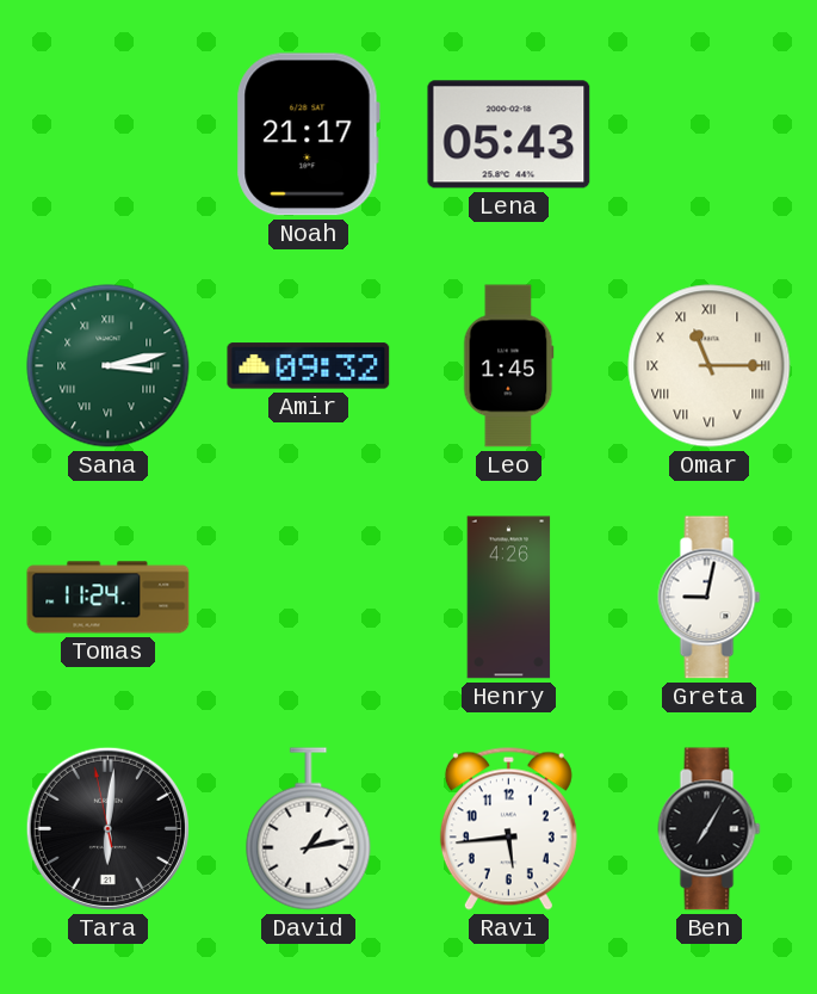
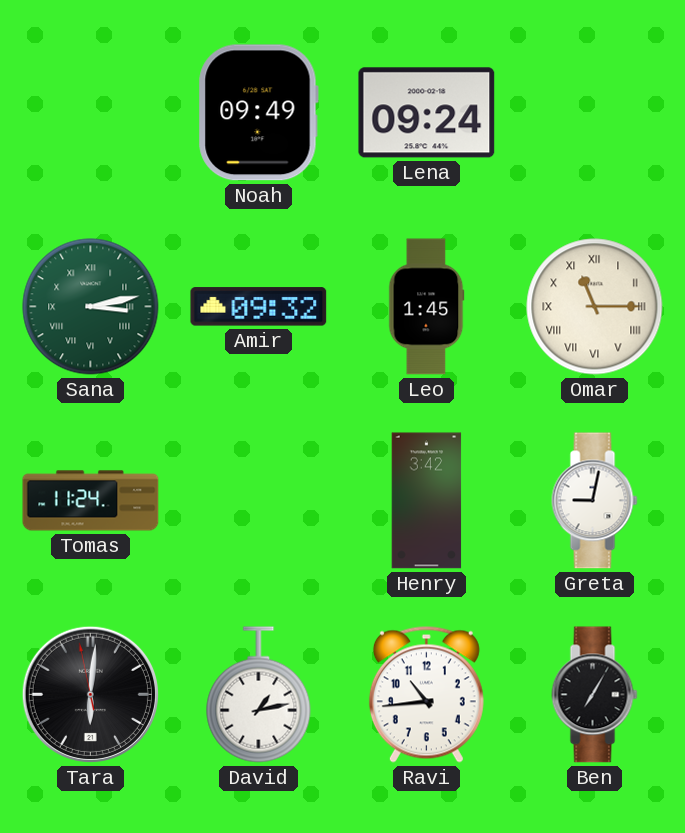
Noah: 21:17 -> 09:49 (258, 113)
Lena: 05:43 -> 09:24 (427, 113)
Henry: 4:26 -> 3:42 (427, 501)
Ravi: 5:44 -> 10:44 (426, 694)
